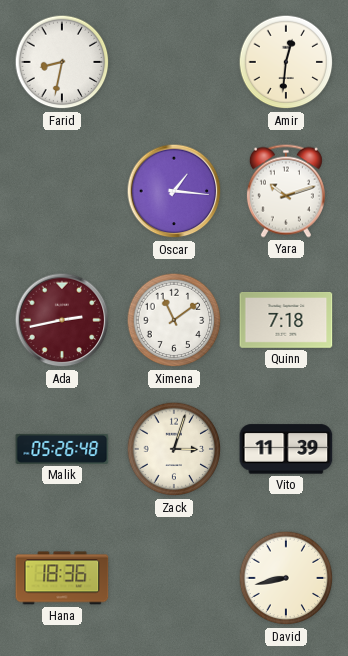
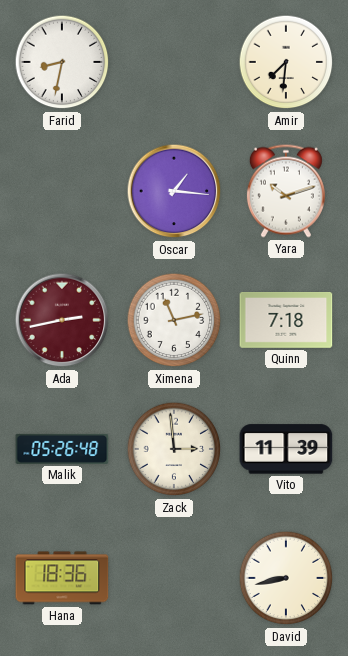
Amir: 12:31 -> 7:31 (286, 62)
Ximena: 11:09 -> 11:13 (174, 320)
Zack: 3:03 -> 2:59 (174, 449)
